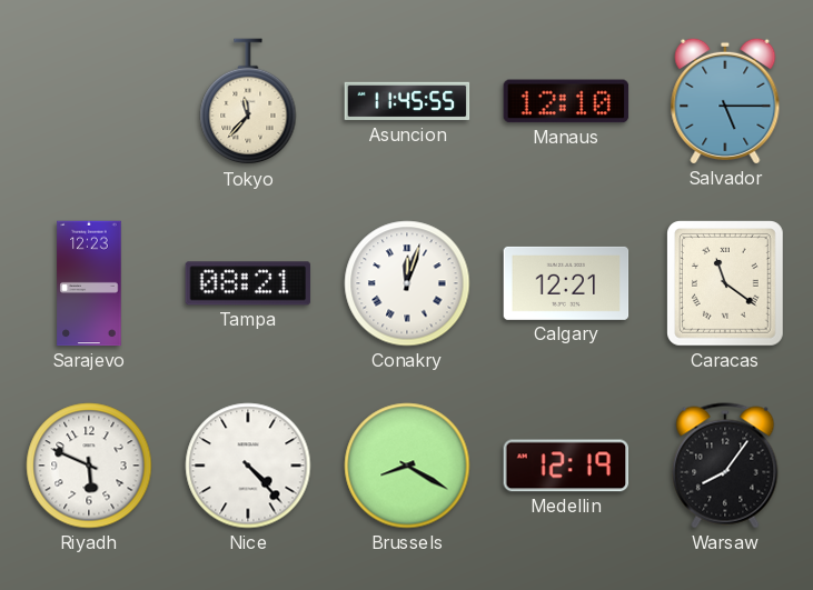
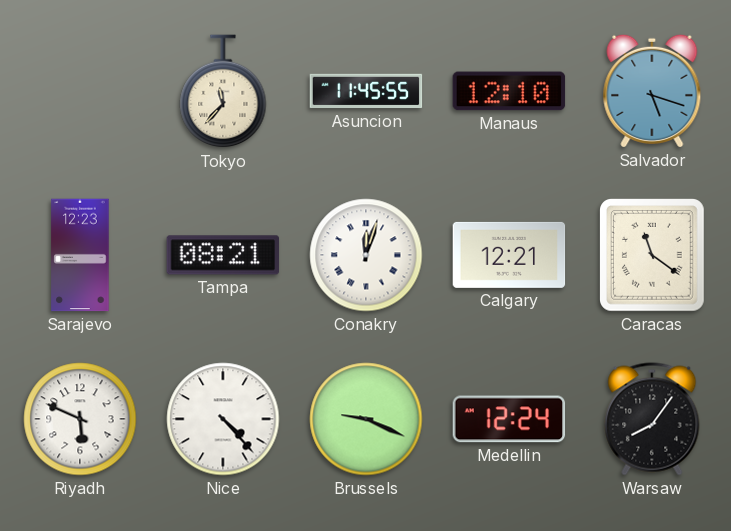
Salvador: 5:15 -> 5:18 (652, 91)
Brussels: 8:20 -> 9:19 (366, 419)
Medellin: 12:19 -> 12:24 (509, 419)
